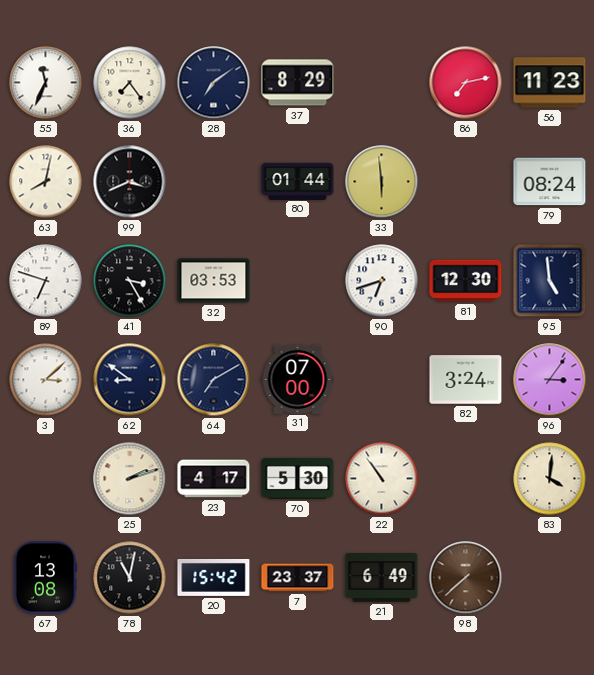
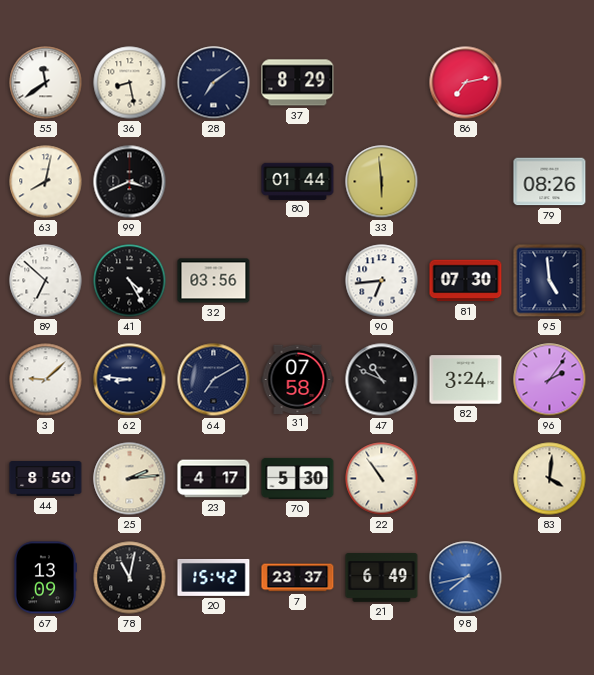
55: 11:34 -> 11:39 (46, 83)
36: 7:24 -> 8:28 (130, 83)
56: 11:23 -> none (550, 83)
79: 08:24 -> 08:26 (550, 182)
89: 6:48 -> 6:52 (46, 281)
41: 3:25 -> 4:25 (130, 281)
32: 03:53 -> 03:56 (214, 281)
90: 6:42 -> 6:44 (382, 281)
81: 12:30 -> 07:30 (466, 281)
3: 3:08 -> 9:08 (46, 380)
62: 8:51 -> 8:46 (130, 380)
31: 07:00 -> 07:58 (298, 379)
47: none -> 10:49 (382, 380)
96: 3:06 -> 2:06 (550, 380)
44: none -> 8:50 (46, 479)
25: 2:12 -> 2:14 (130, 479)
67: 13:08 -> 13:09 (44, 578)
98: 7:38 -> 7:43 (466, 578)
98 dial: brown -> blue (466, 578)
